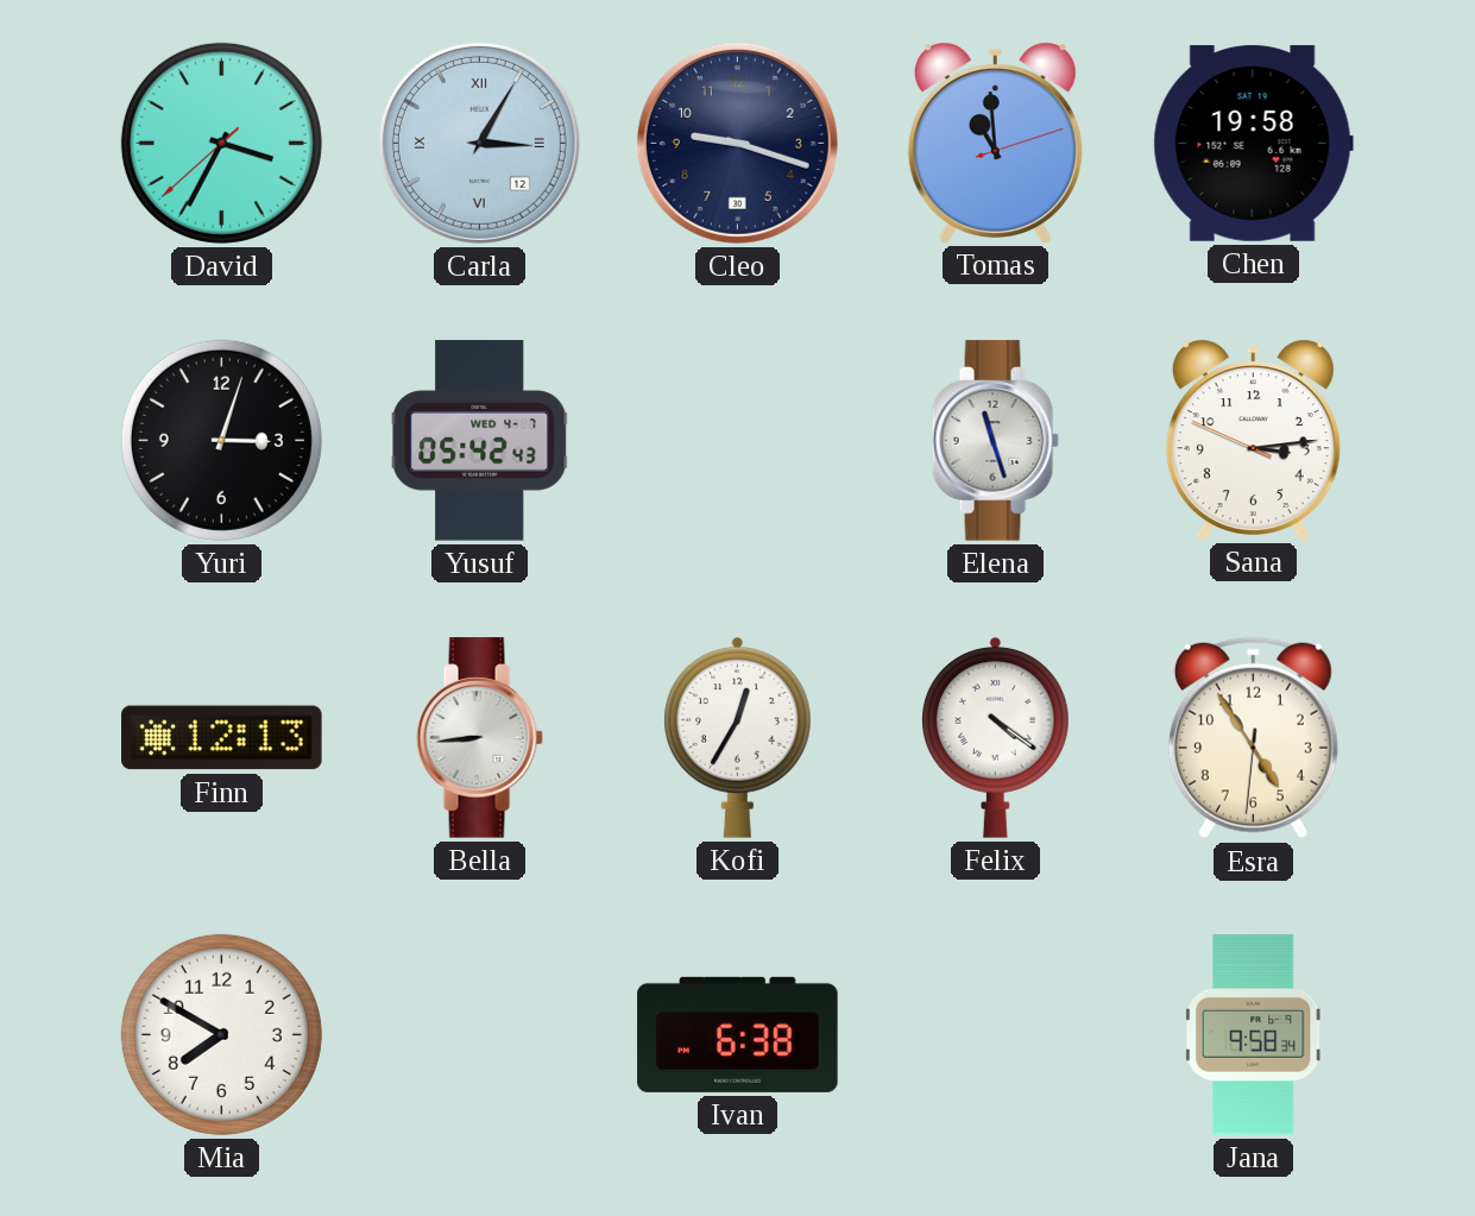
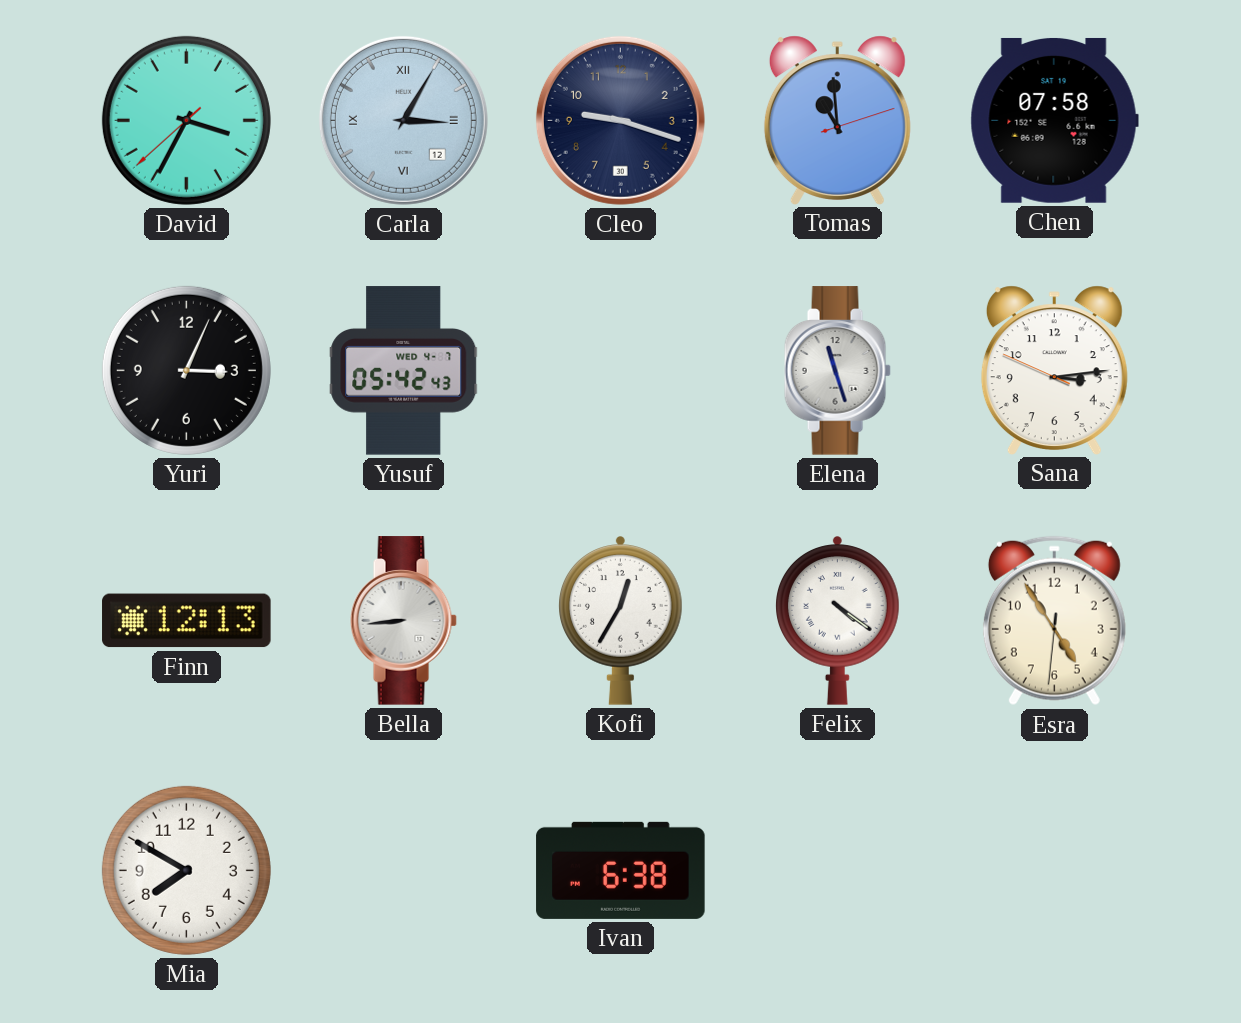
Chen: 19:58 -> 07:58 (1054, 120)
Yuri: 3:03 -> 3:04 (186, 370)
Jana: 9:58 -> none (1254, 1035)
